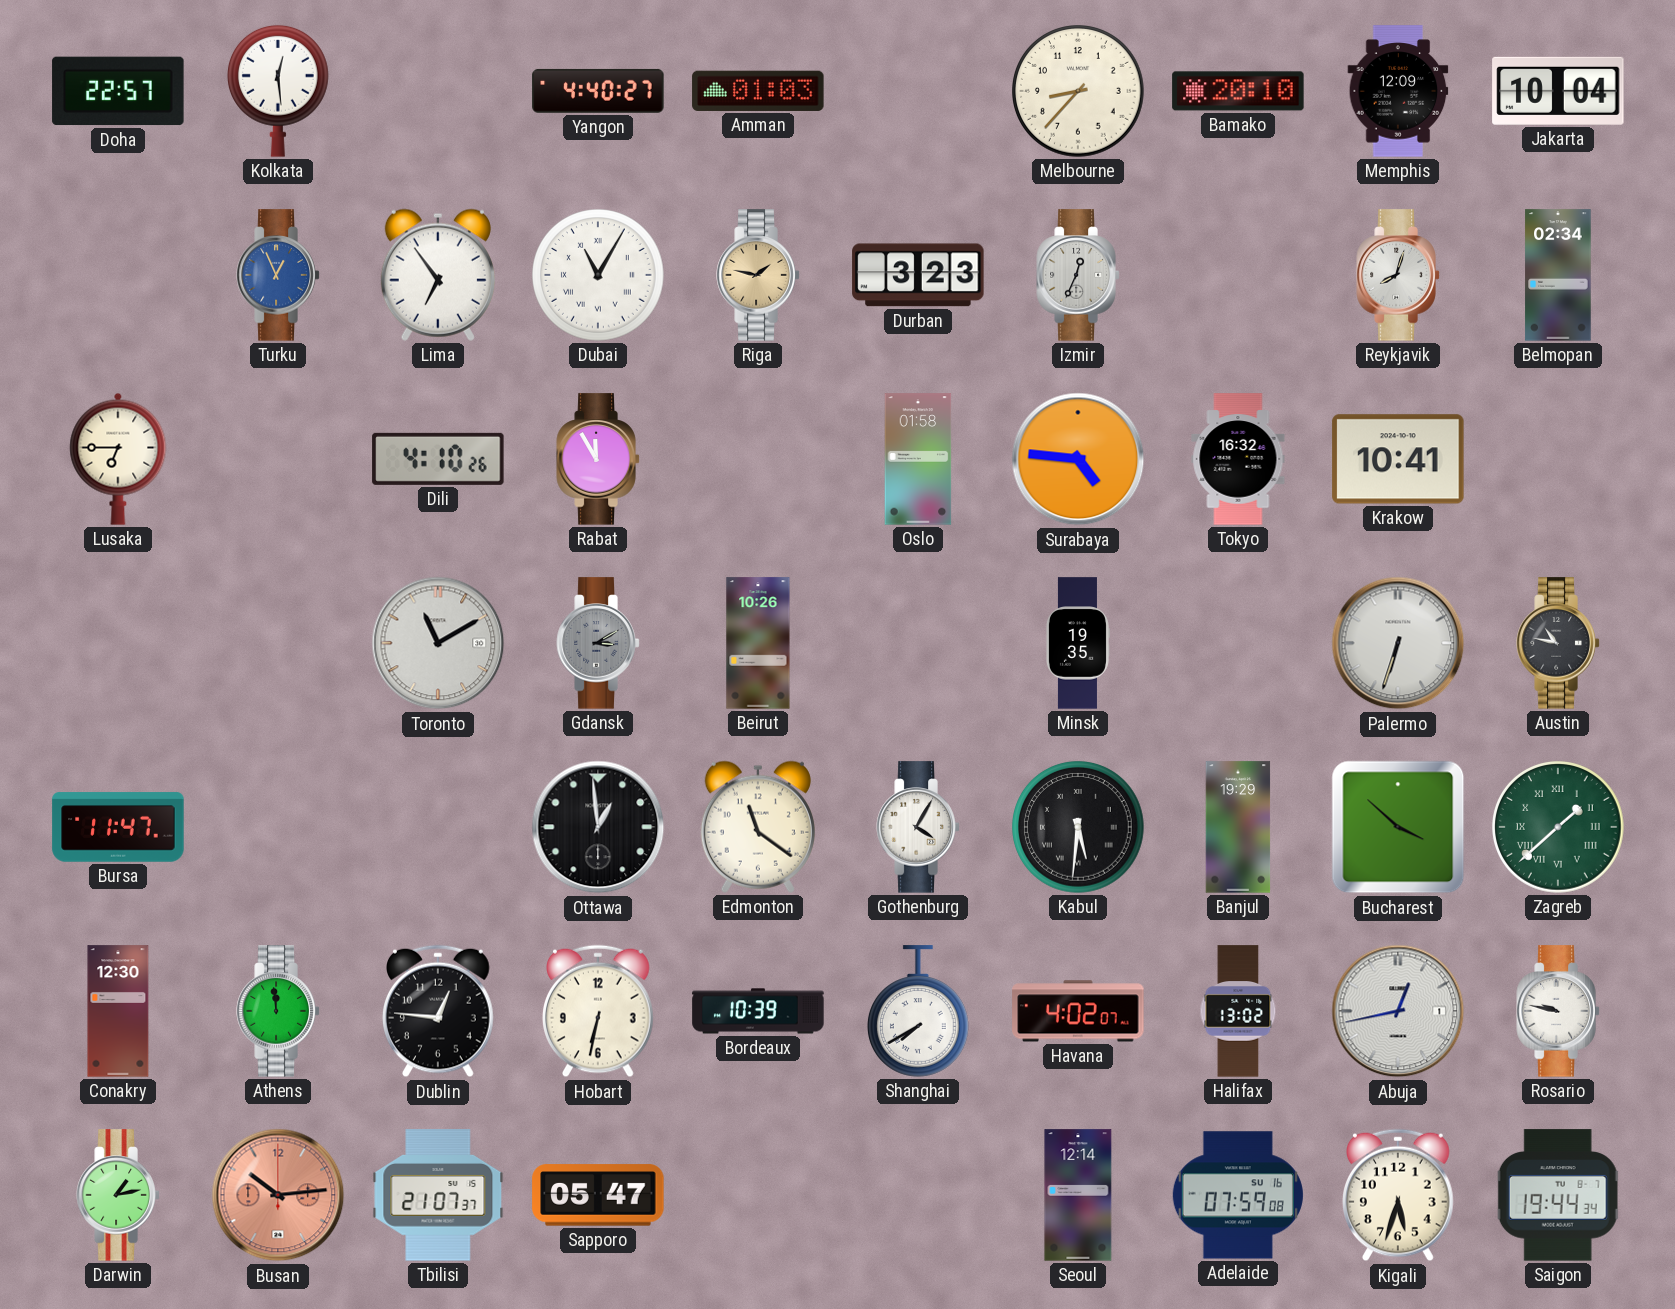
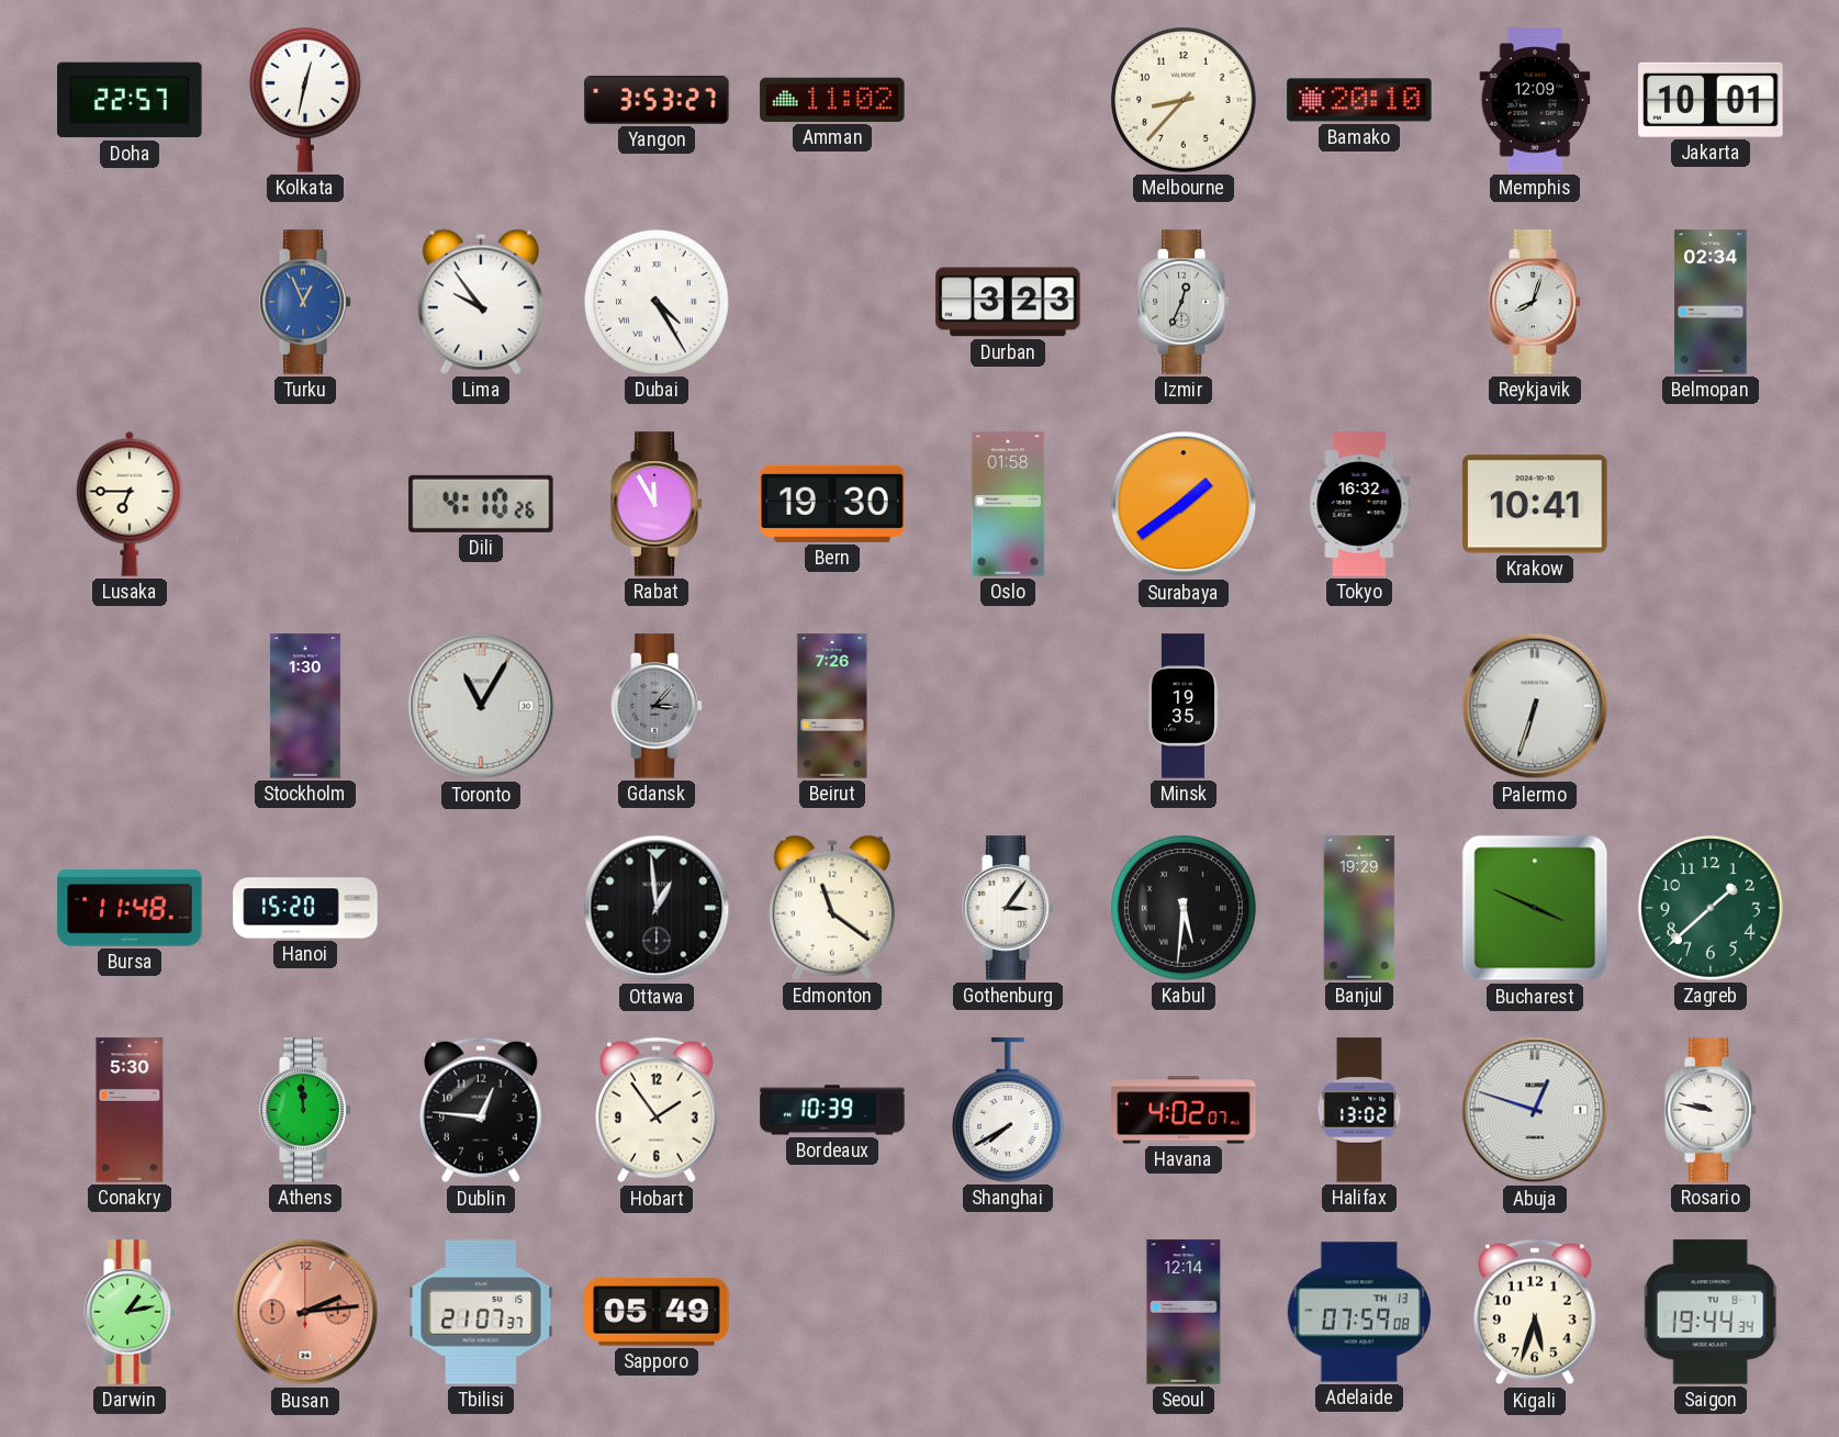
Kolkata: 12:29 -> 12:32 (305, 100)
Yangon: 4:40 -> 3:53 (657, 100)
Amman: 01:03 -> 11:02 (832, 100)
Jakarta: 10:04 -> 10:01 (1711, 100)
Lima: 6:54 -> 9:54 (481, 302)
Dubai: 11:05 -> 4:25 (658, 303)
Riga: 1:47 -> none (758, 275)
Bern: none -> 19:30 (832, 504)
Surabaya: 4:46 -> 1:39 (1184, 504)
Stockholm: none -> 1:30 (305, 706)
Toronto: 11:10 -> 11:05 (481, 706)
Gdansk: 3:10 -> 3:07 (657, 706)
Beirut: 10:26 -> 7:26 (832, 706)
Austin: 10:47 -> none (1558, 643)
Bursa: 11:47 -> 11:48 (130, 908)
Hanoi: none -> 15:20 (305, 908)
Gothenburg: 4:05 -> 3:06 (1008, 908)
Bucharest: 3:52 -> 3:49 (1535, 908)
Zagreb numerals: Roman -> Arabic (1712, 909)
Conakry: 12:30 -> 5:30 (130, 1110)
Hobart: 6:32 -> 1:54 (658, 1110)
Abuja: 12:43 -> 12:48 (1535, 1110)
Busan: 10:14 -> 2:14 (305, 1312)
Sapporo: 05:47 -> 05:49 (657, 1312)
Adelaide date: SU 16 -> TH 13 (1359, 1312)
